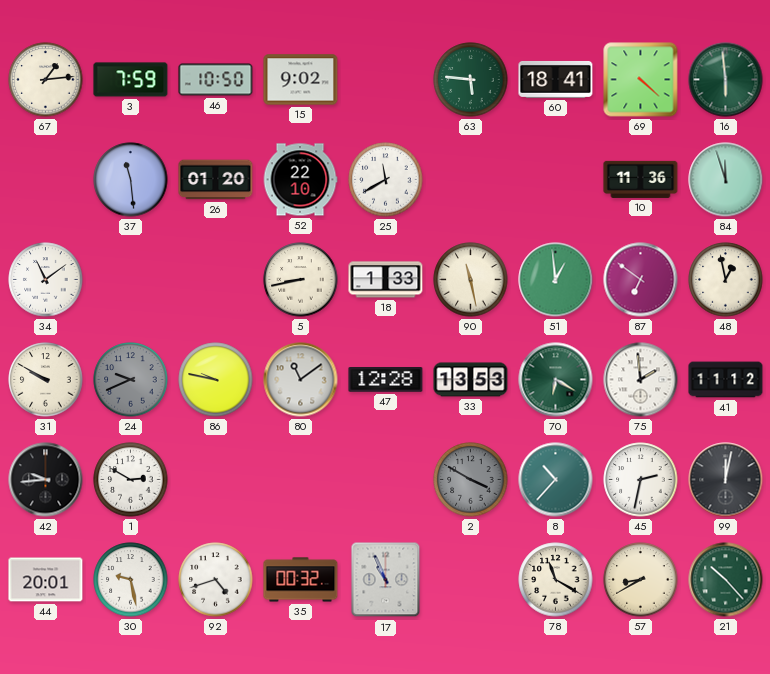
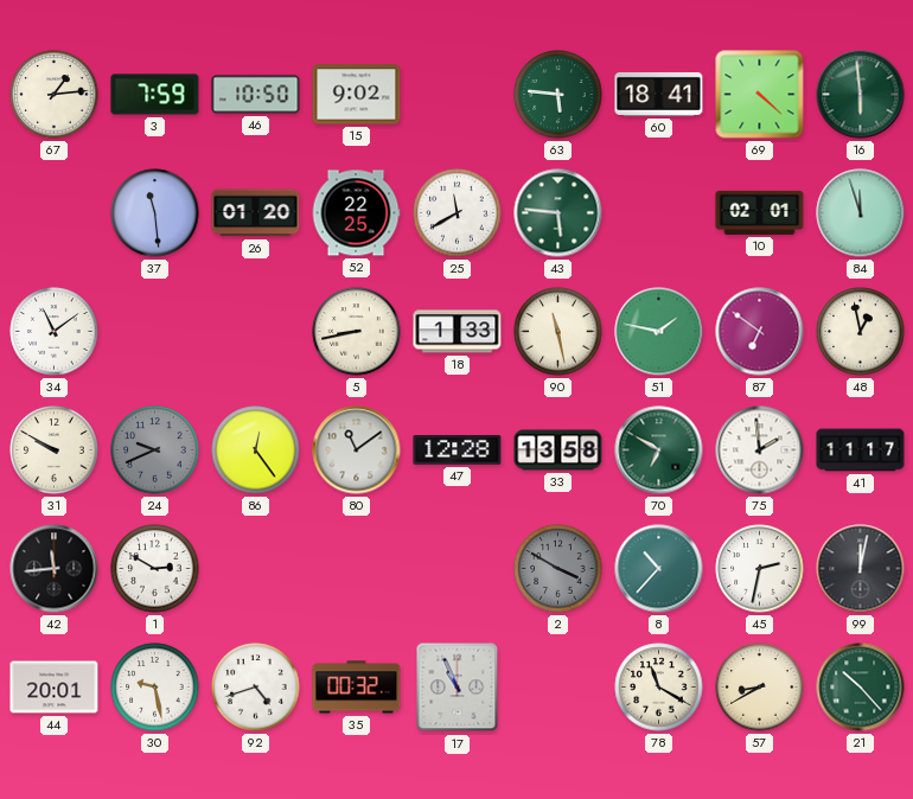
52: 22:10 -> 22:25 (356, 213)
43: none -> 5:46 (558, 213)
10: 11:36 -> 02:01 (760, 212)
51: 12:59 -> 1:47 (659, 332)
86: 9:47 -> 12:24 (256, 450)
33: 13:53 -> 13:58 (558, 450)
70: 6:20 -> 6:50 (659, 450)
41: 11:12 -> 11:17 (861, 450)
42: 9:44 -> 11:44 (55, 569)
